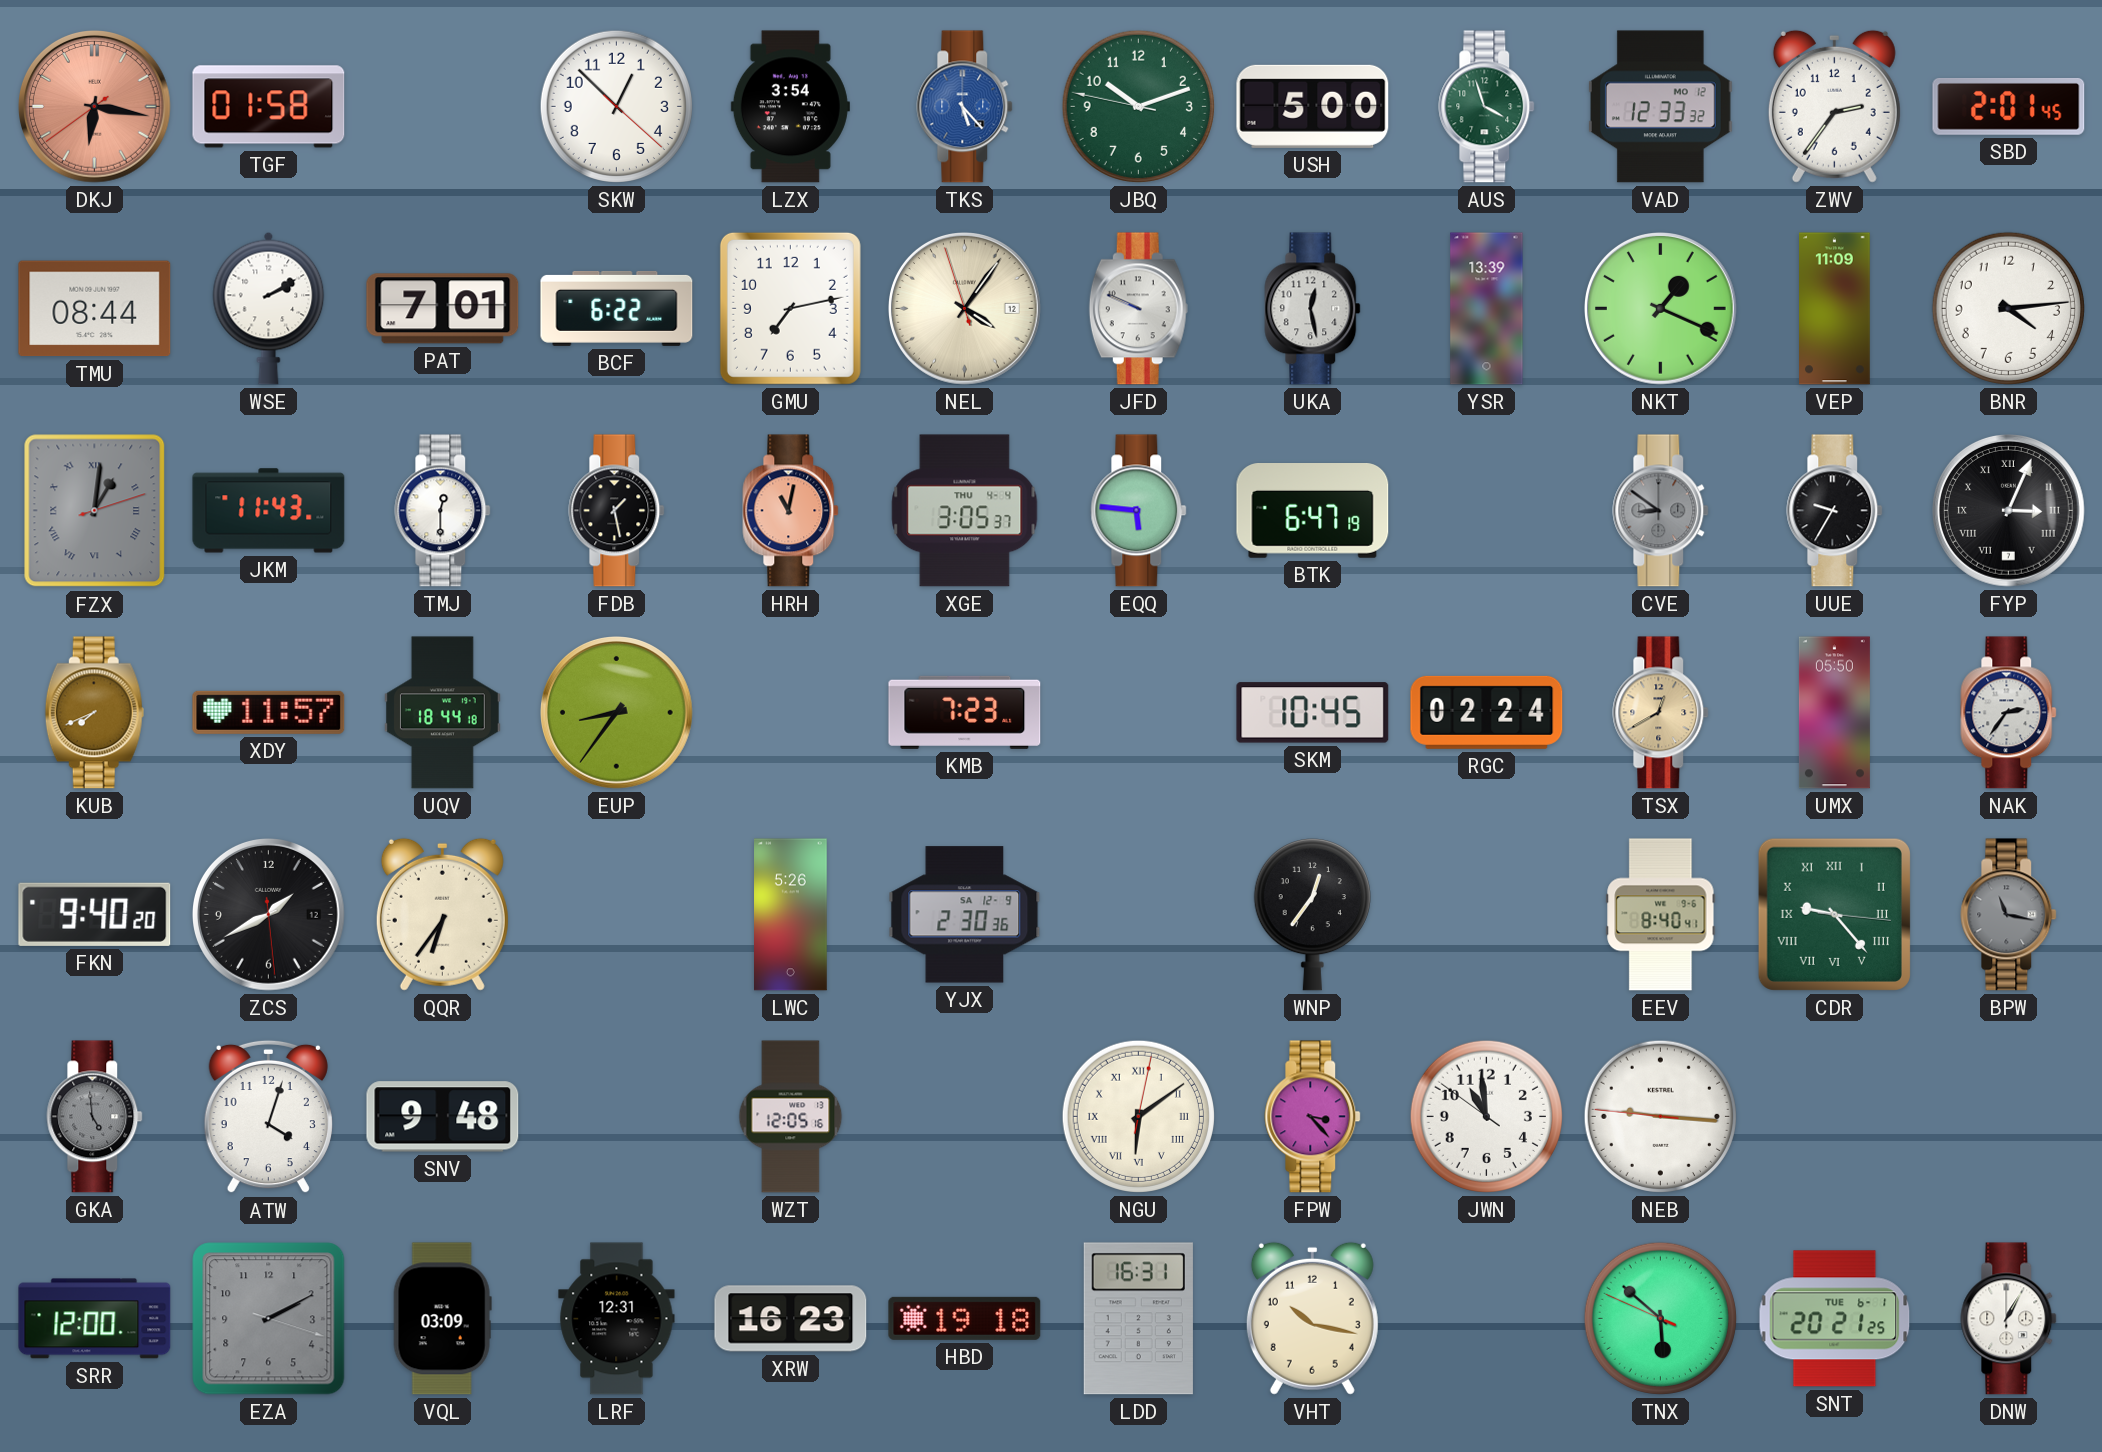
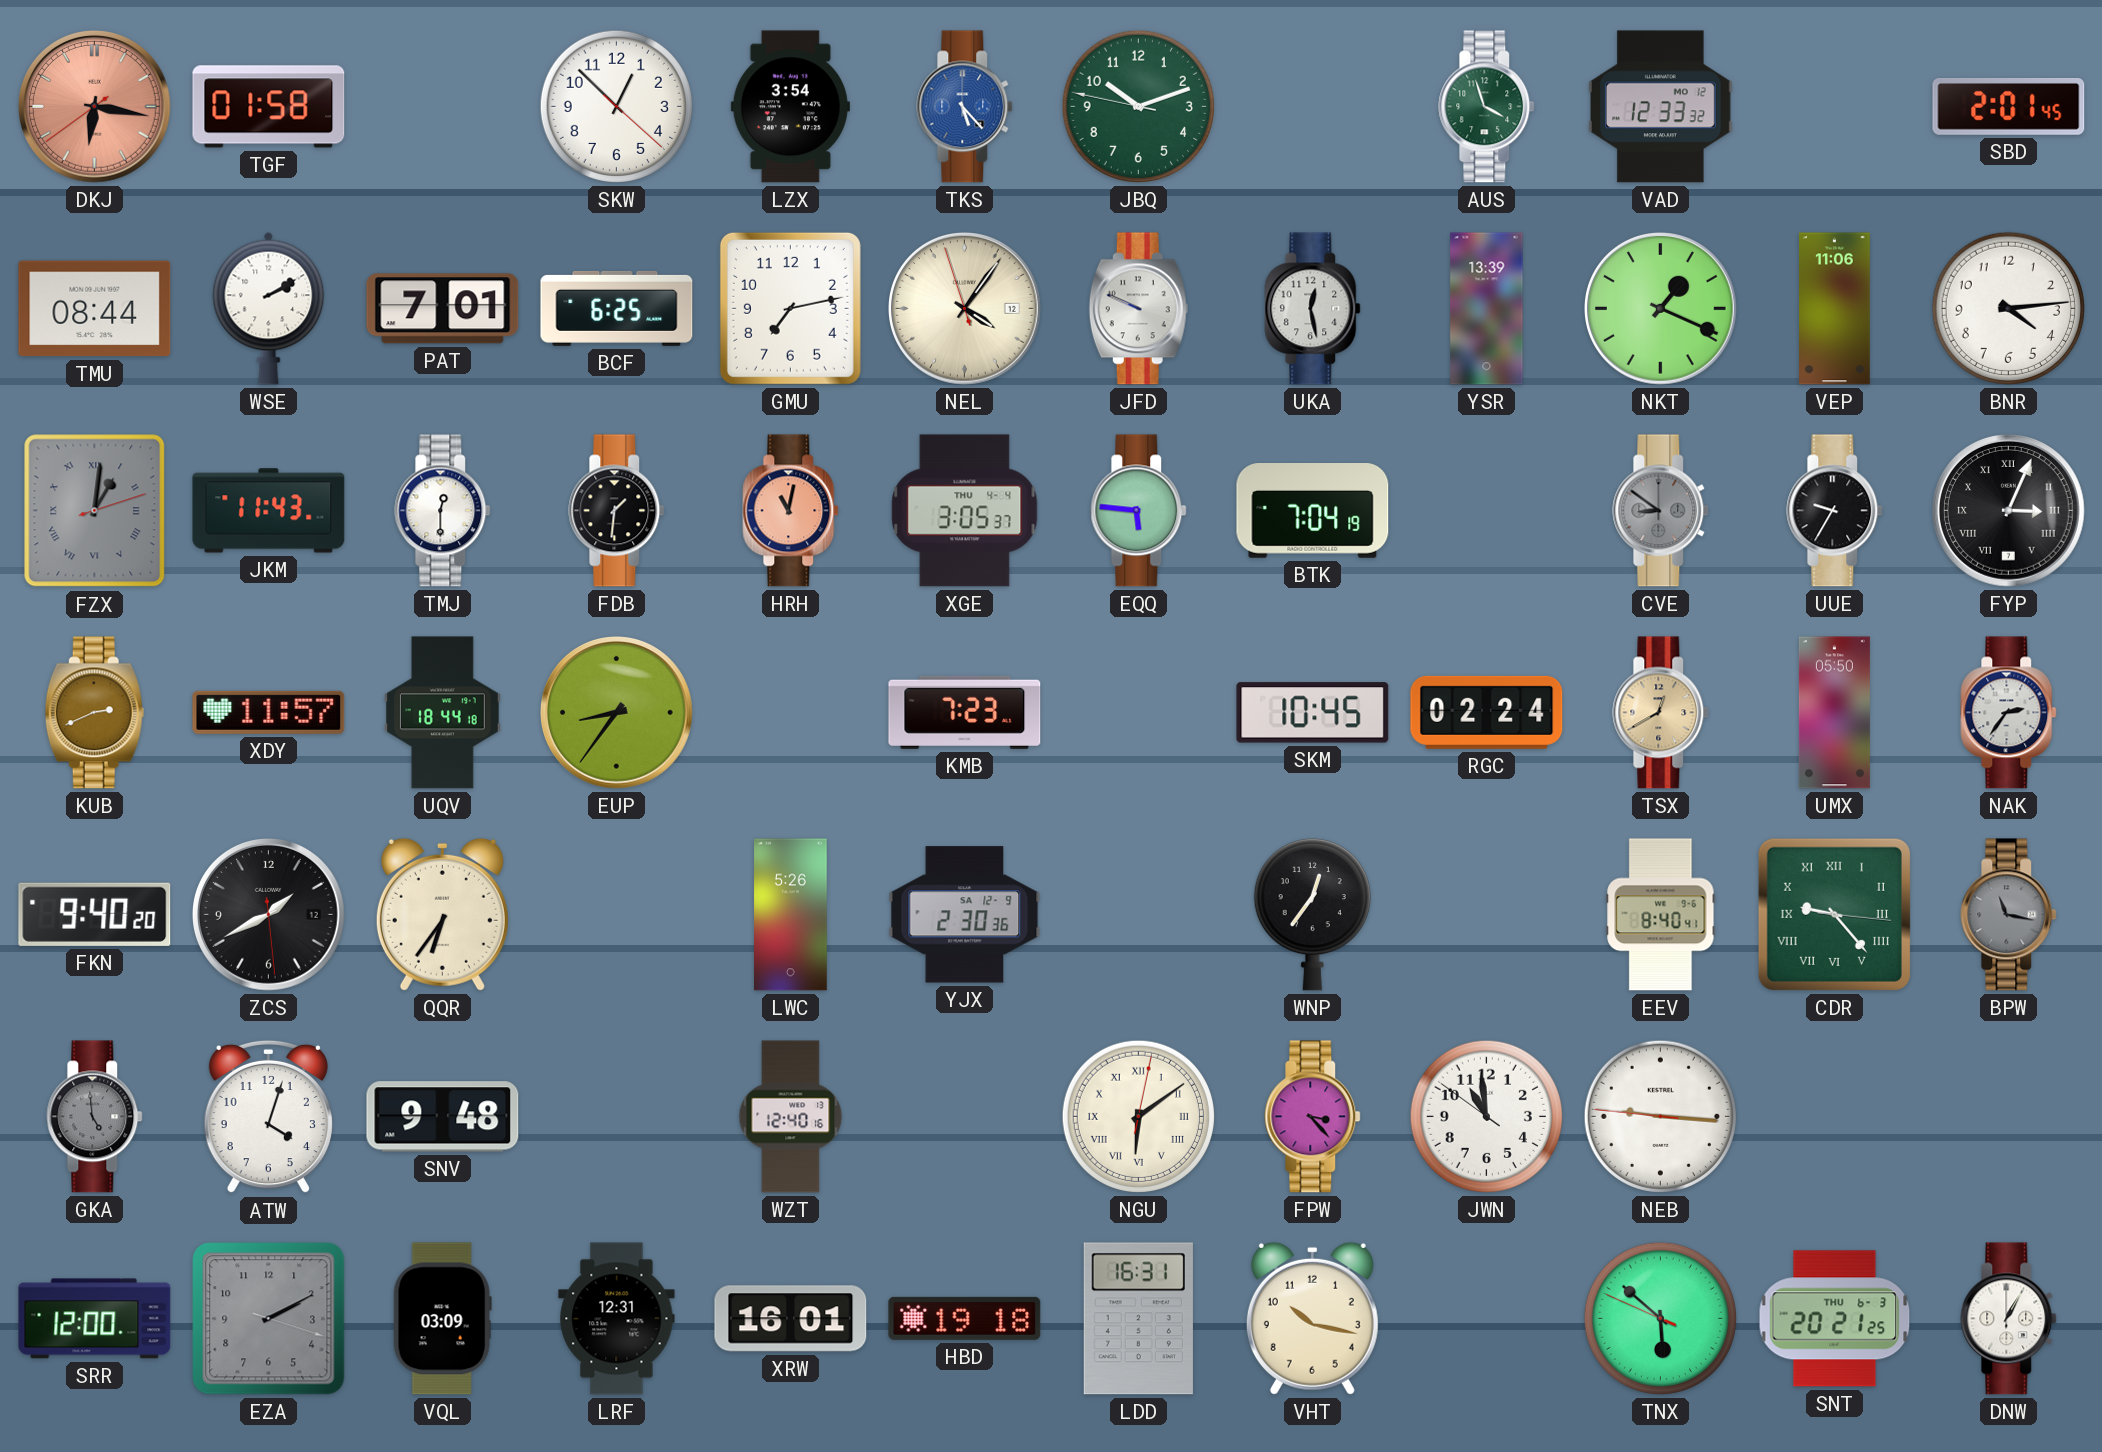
USH: 5:00 -> none (1313, 106)
ZWV: 2:36 -> none (1834, 106)
BCF: 6:22 -> 6:25 (617, 308)
VEP: 11:09 -> 11:06 (1835, 309)
FDB: 1:28 -> 1:31 (617, 511)
BTK: 6:47 -> 7:04 (1313, 511)
KUB: 7:41 -> 2:41 (94, 713)
WZT: 12:05 -> 12:40 (791, 1117)
XRW: 16:23 -> 16:01 (791, 1319)
SNT date: TUE 6-1 -> THU 6-3 (1835, 1319)
